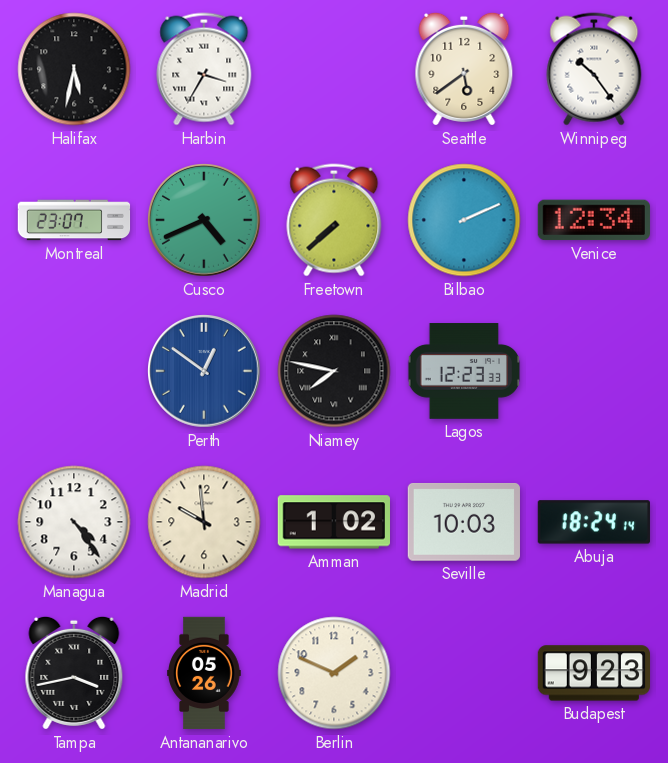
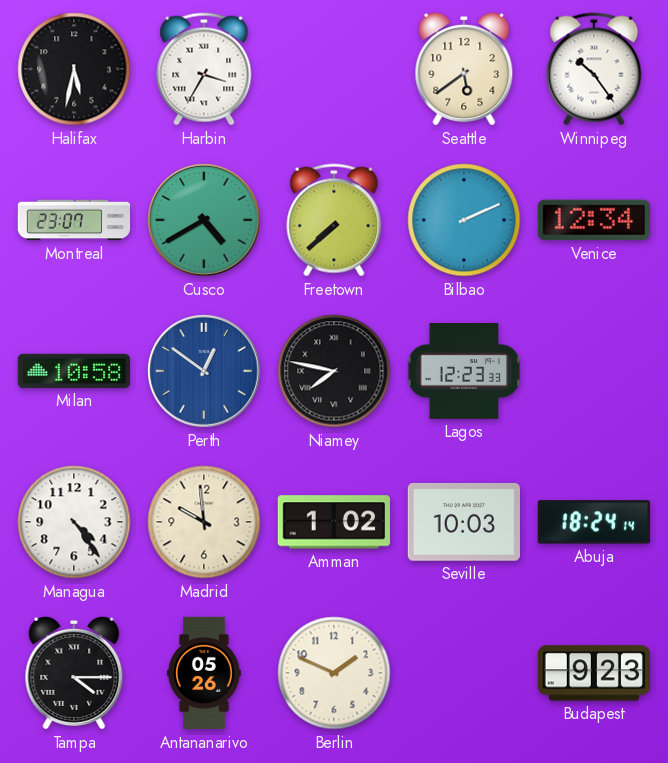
Cusco: 4:41 -> 4:40 (205, 221)
Milan: none -> 10:58 (73, 371)
Tampa: 3:43 -> 4:15 (74, 673)
